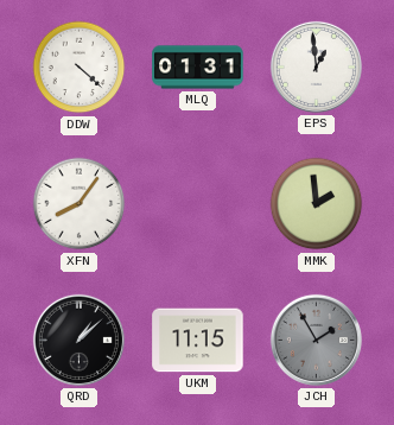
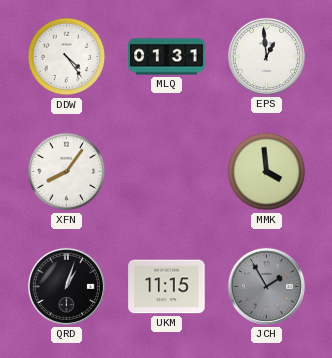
DDW: 4:22 -> 4:24 (67, 57)
MMK: 1:59 -> 3:59 (267, 172)
QRD: 1:08 -> 1:03 (66, 286)
